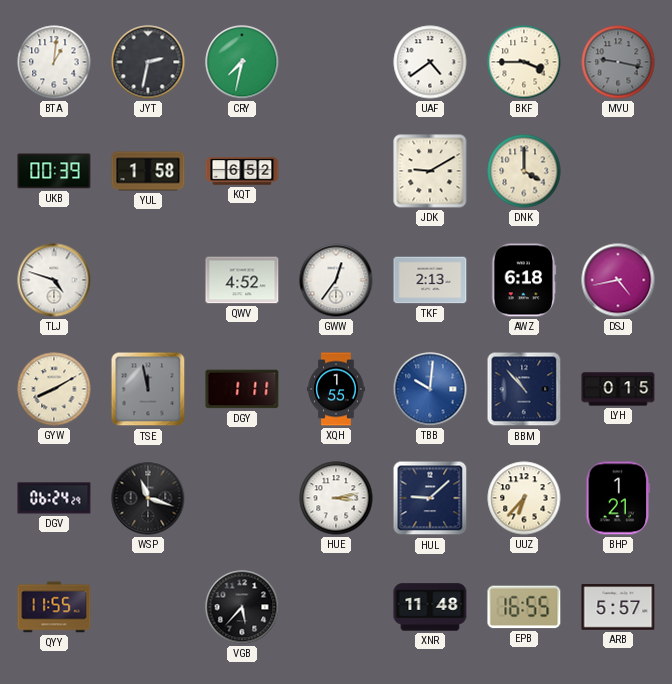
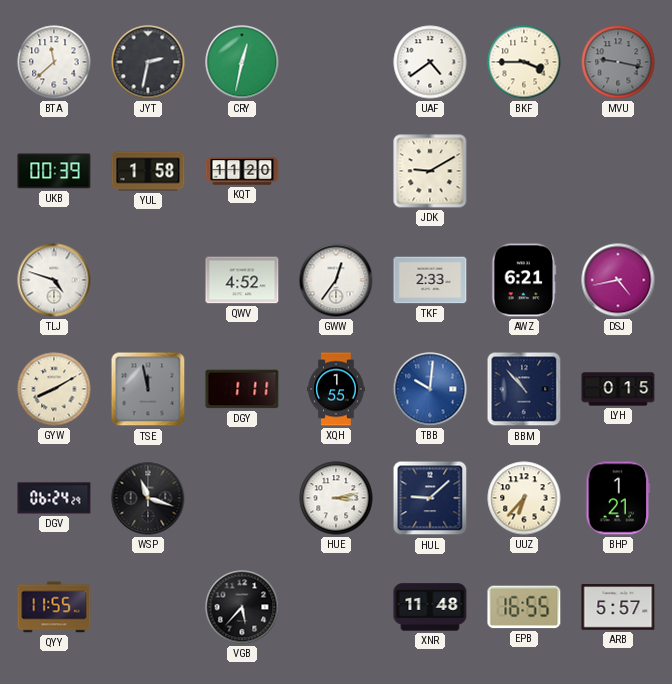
BTA: 1:01 -> 11:38 (54, 62)
CRY: 7:32 -> 12:32 (242, 62)
KQT: 6:52 -> 11:20 (242, 171)
DNK: 4:00 -> none (524, 171)
TKF: 2:13 -> 2:33 (430, 280)
AWZ: 6:18 -> 6:21 (524, 280)
